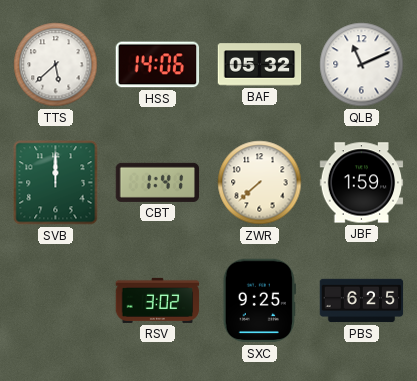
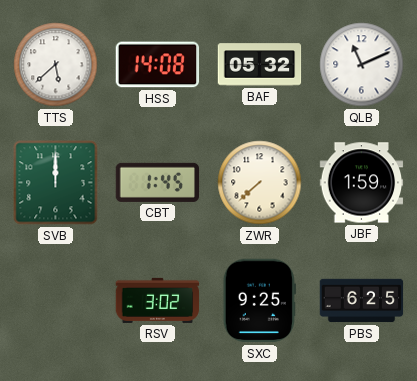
HSS: 14:06 -> 14:08 (158, 65)
CBT: 1:41 -> 1:45 (158, 182)
